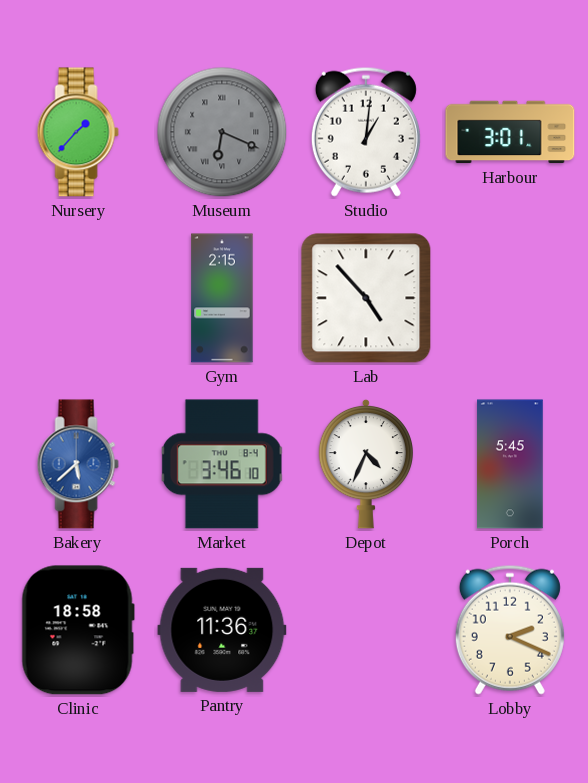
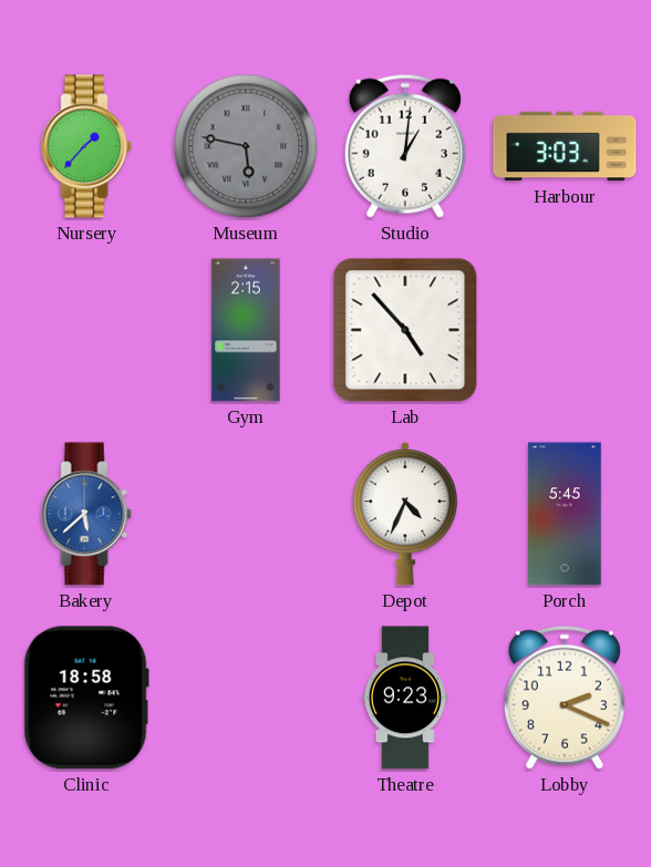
Museum: 6:19 -> 5:47 (246, 146)
Harbour: 3:01 -> 3:03 (565, 146)
Market: 3:46 -> none (222, 464)
Pantry: 11:36 -> none (222, 630)
Theatre: none -> 9:23 (405, 698)
